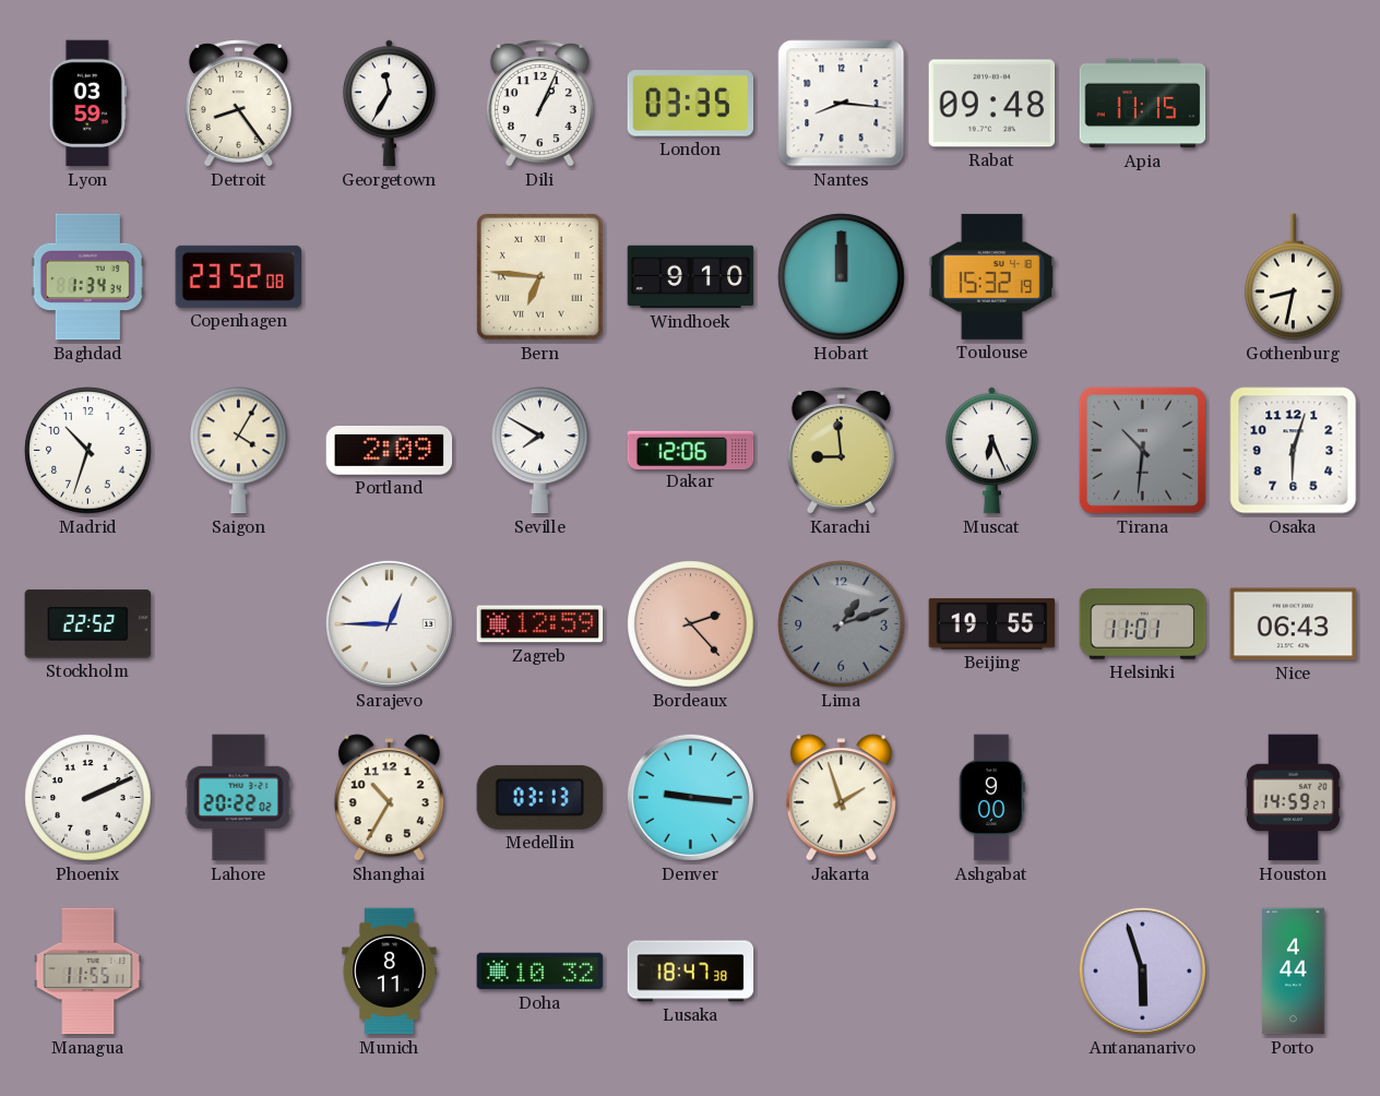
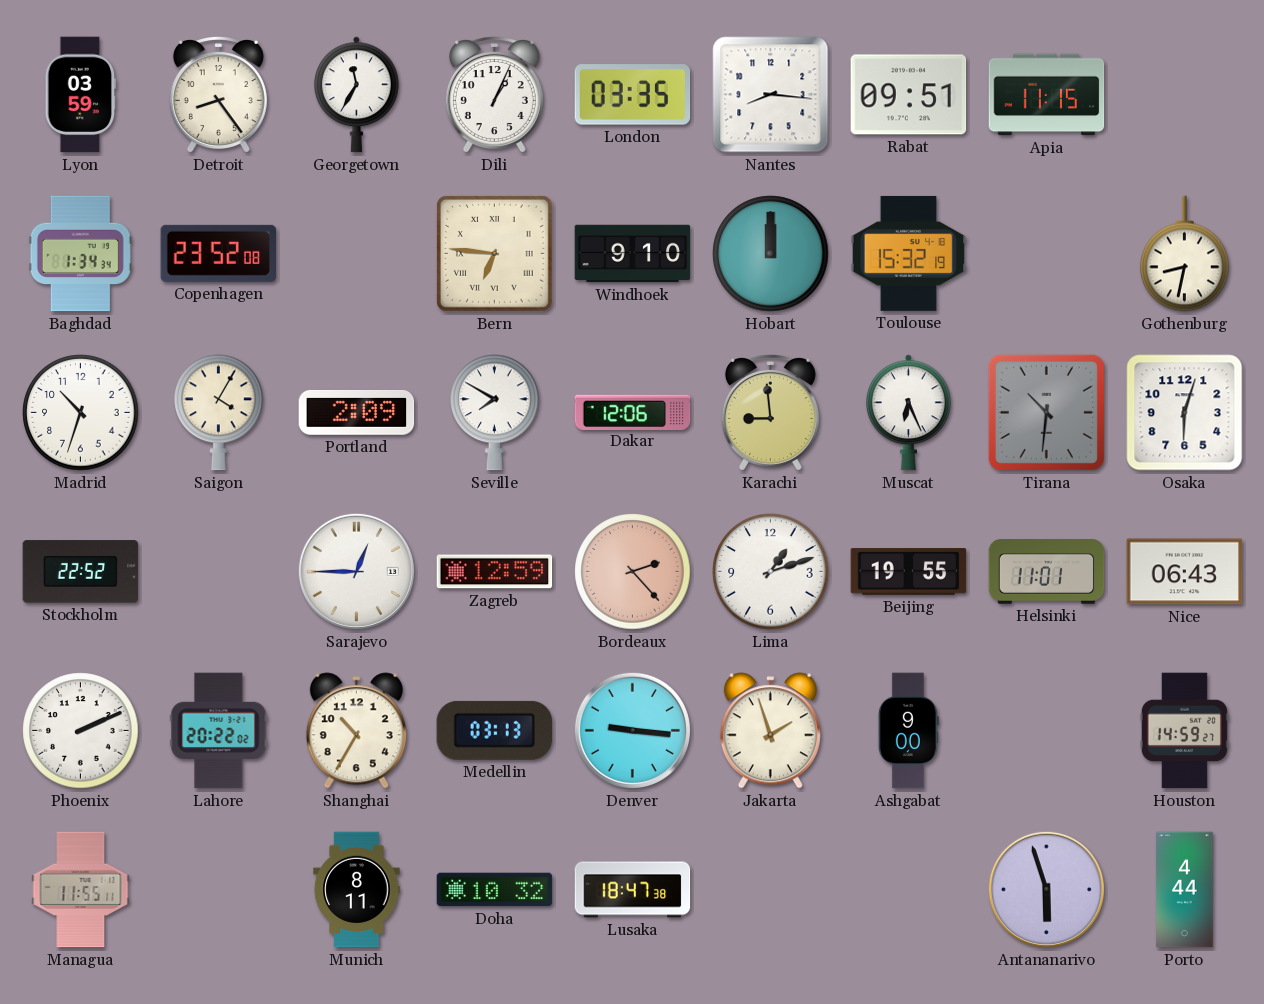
Rabat: 09:48 -> 09:51 (909, 95)
Lima dial: grey -> white (771, 572)
